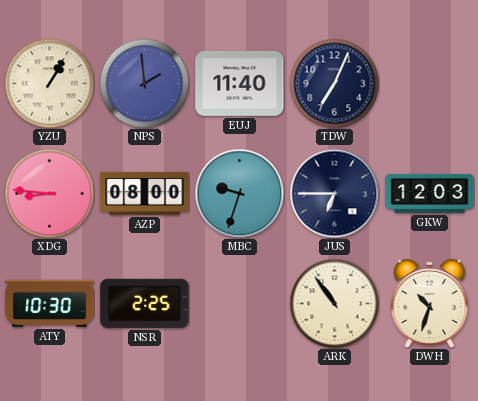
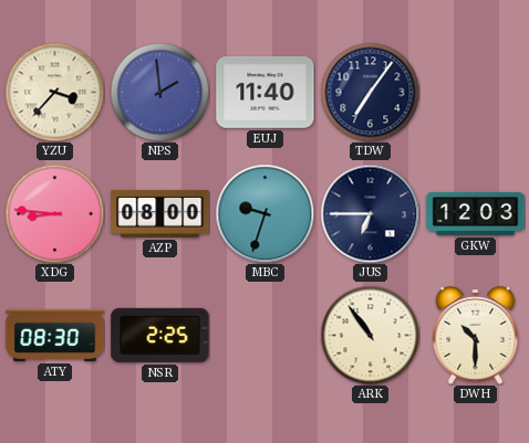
YZU: 1:05 -> 3:37 (54, 92)
TDW: 7:04 -> 7:06 (370, 92)
ATY: 10:30 -> 08:30 (55, 335)
DWH: 10:33 -> 10:30 (476, 335)
